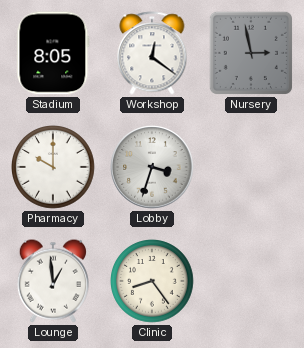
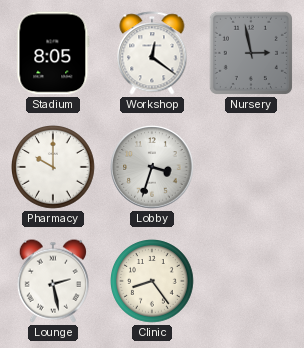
Lounge: 12:59 -> 2:28 (53, 281)
